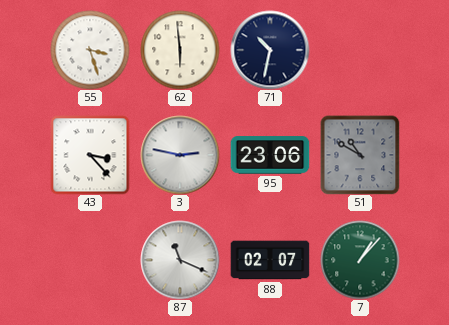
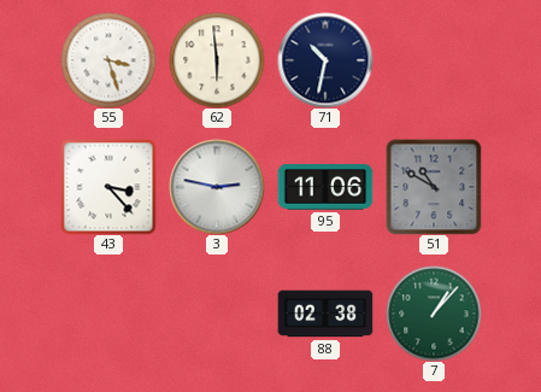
95: 23:06 -> 11:06 (325, 187)
87: 11:19 -> none (180, 260)
88: 02:07 -> 02:38 (325, 314)
